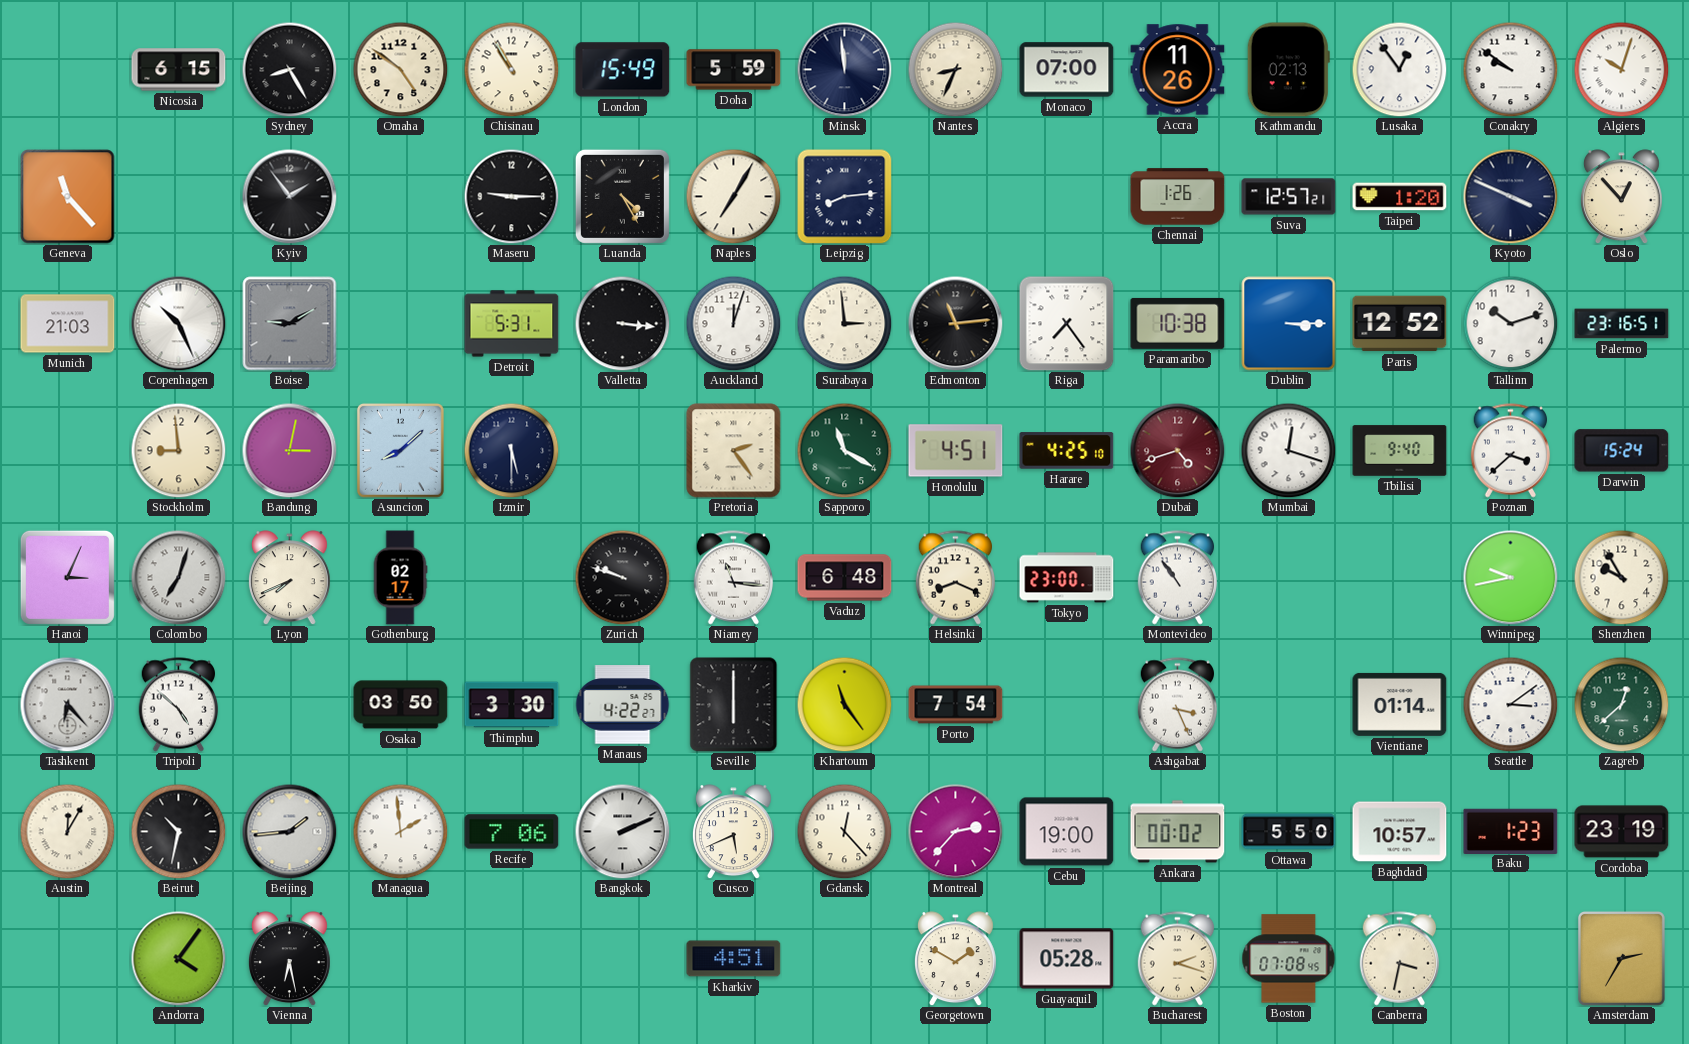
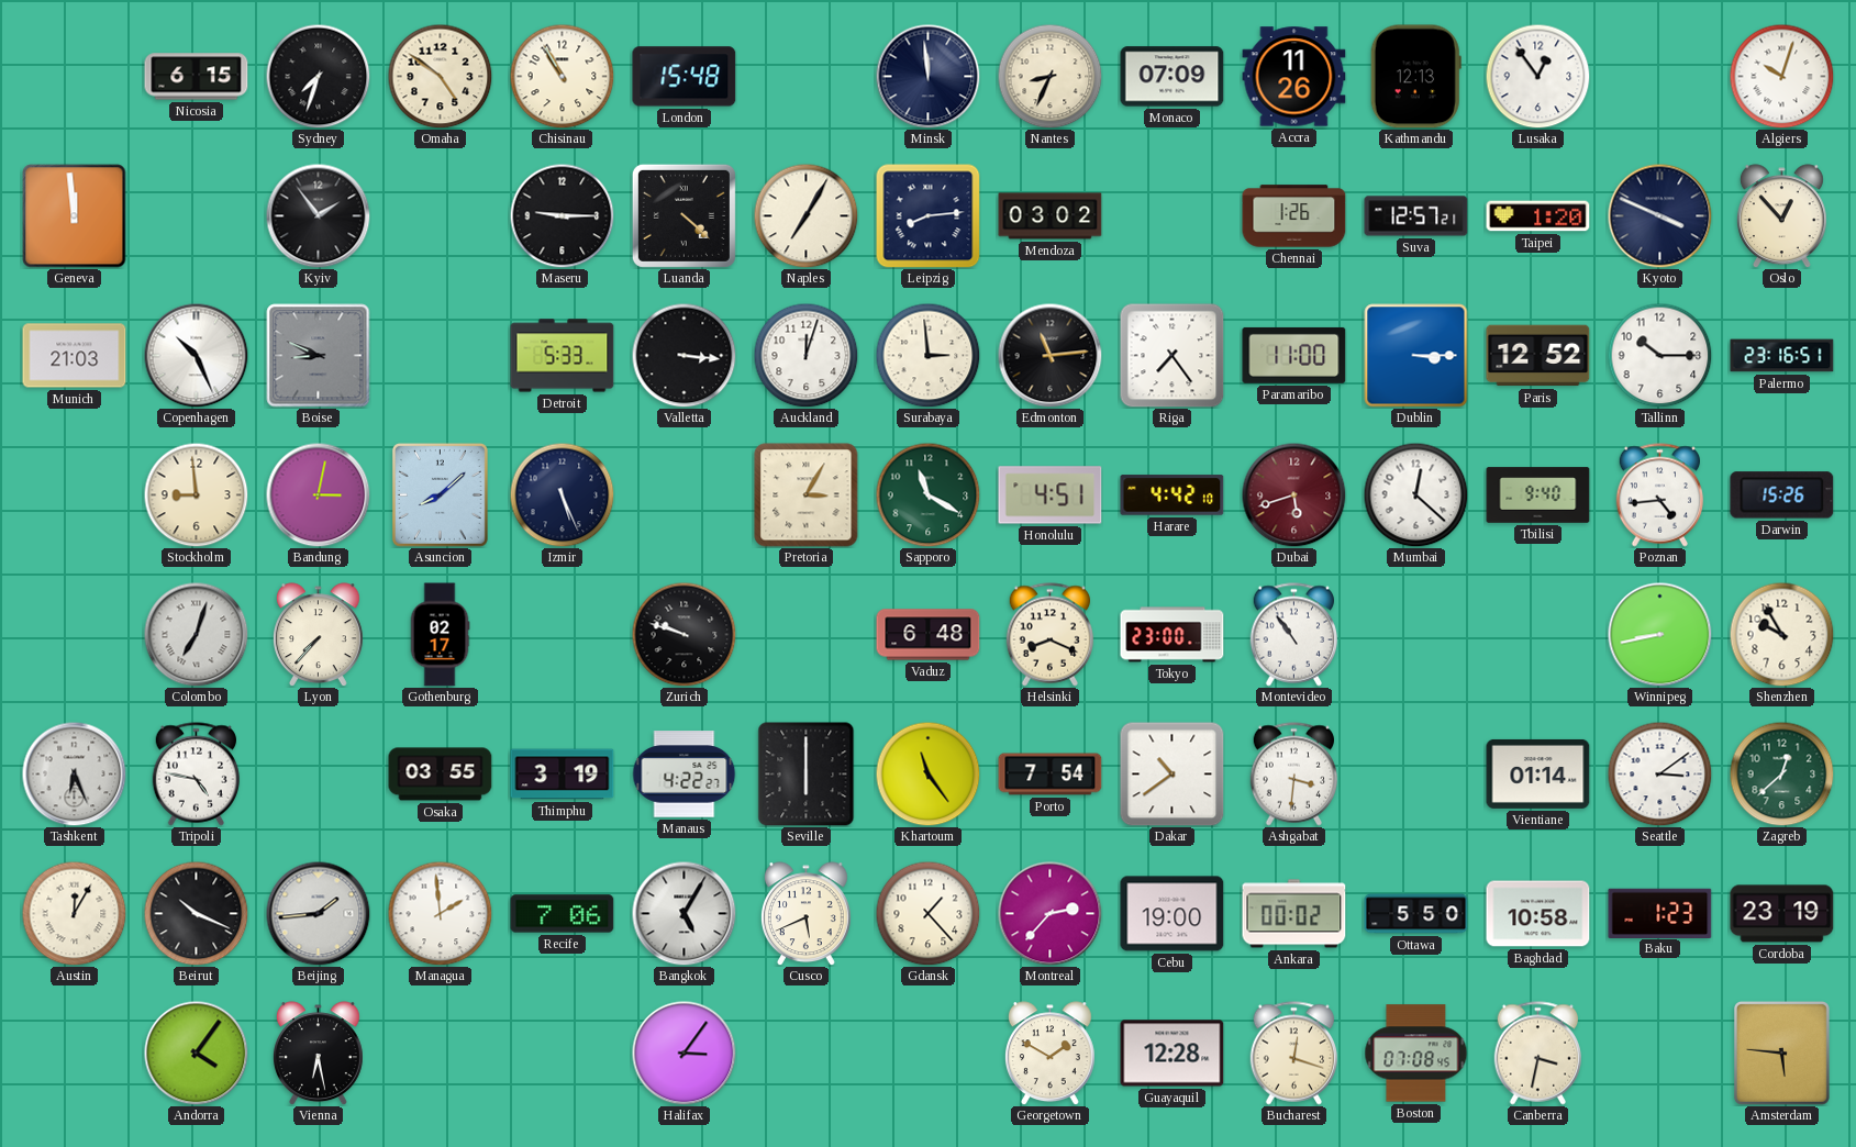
Sydney: 8:25 -> 7:33 (318, 76)
London: 15:49 -> 15:48 (685, 77)
Doha: 5:59 -> none (734, 70)
Monaco: 07:00 -> 07:09 (1172, 77)
Kathmandu: 02:13 -> 12:13 (1415, 77)
Conakry: 9:51 -> none (1510, 69)
Geneva: 11:23 -> 11:59 (75, 216)
Luanda: 4:25 -> 4:22 (684, 215)
Mendoza: none -> 03:02 (1051, 216)
Boise: 9:10 -> 8:49 (319, 356)
Detroit: 5:31 -> 5:33 (563, 356)
Paramaribo: 10:38 -> 11:00 (1294, 355)
Tallinn: 10:12 -> 10:15 (1659, 355)
Izmir: 5:30 -> 5:26 (562, 494)
Pretoria: 2:24 -> 3:05 (807, 495)
Harare: 4:25 -> 4:42 (1172, 495)
Dubai: 4:42 -> 5:42 (1293, 494)
Mumbai: 12:18 -> 12:22 (1415, 494)
Poznan: 3:38 -> 4:44 (1660, 495)
Darwin: 15:24 -> 15:26 (1782, 495)
Hanoi: 3:04 -> none (67, 577)
Lyon: 7:41 -> 7:37 (318, 635)
Niamey: 11:16 -> none (734, 578)
Winnipeg: 9:43 -> 8:43 (1659, 634)
Tashkent: 6:23 -> 6:26 (74, 773)
Tripoli: 4:52 -> 4:47 (197, 775)
Osaka: 03:50 -> 03:55 (441, 775)
Thimphu: 3:30 -> 3:19 (563, 775)
Dakar: none -> 10:39 (1172, 775)
Ashgabat: 3:26 -> 3:31 (1294, 775)
Beirut: 10:32 -> 10:19 (196, 913)
Bangkok: 2:11 -> 5:05 (684, 913)
Gdansk: 12:23 -> 1:23 (927, 913)
Baghdad: 10:57 -> 10:58 (1538, 914)
Halifax: none -> 3:06 (684, 1053)
Kharkiv: 4:51 -> none (734, 959)
Guayaquil: 05:28 -> 12:28 (1172, 1054)
Bucharest: 2:18 -> 12:18 (1294, 1054)
Amsterdam: 2:35 -> 5:46 (1781, 1053)
